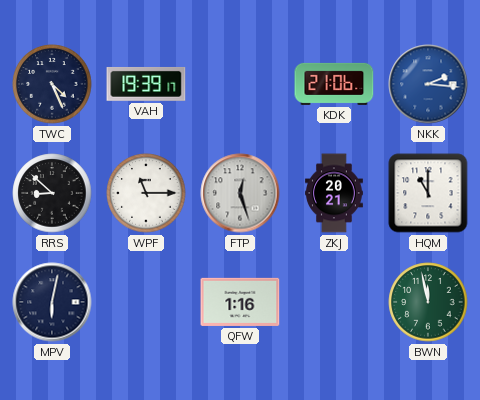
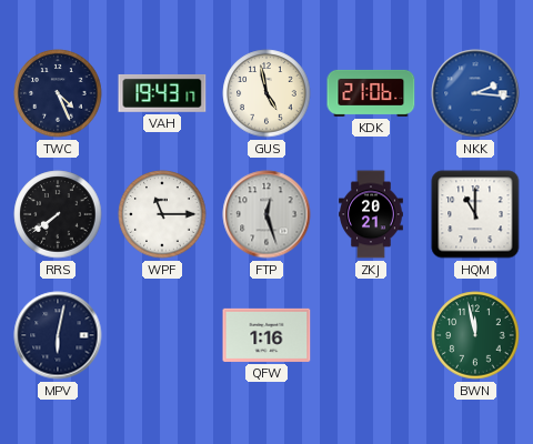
VAH: 19:39 -> 19:43 (162, 93)
GUS: none -> 4:58 (266, 93)
RRS: 8:52 -> 7:39 (58, 214)
